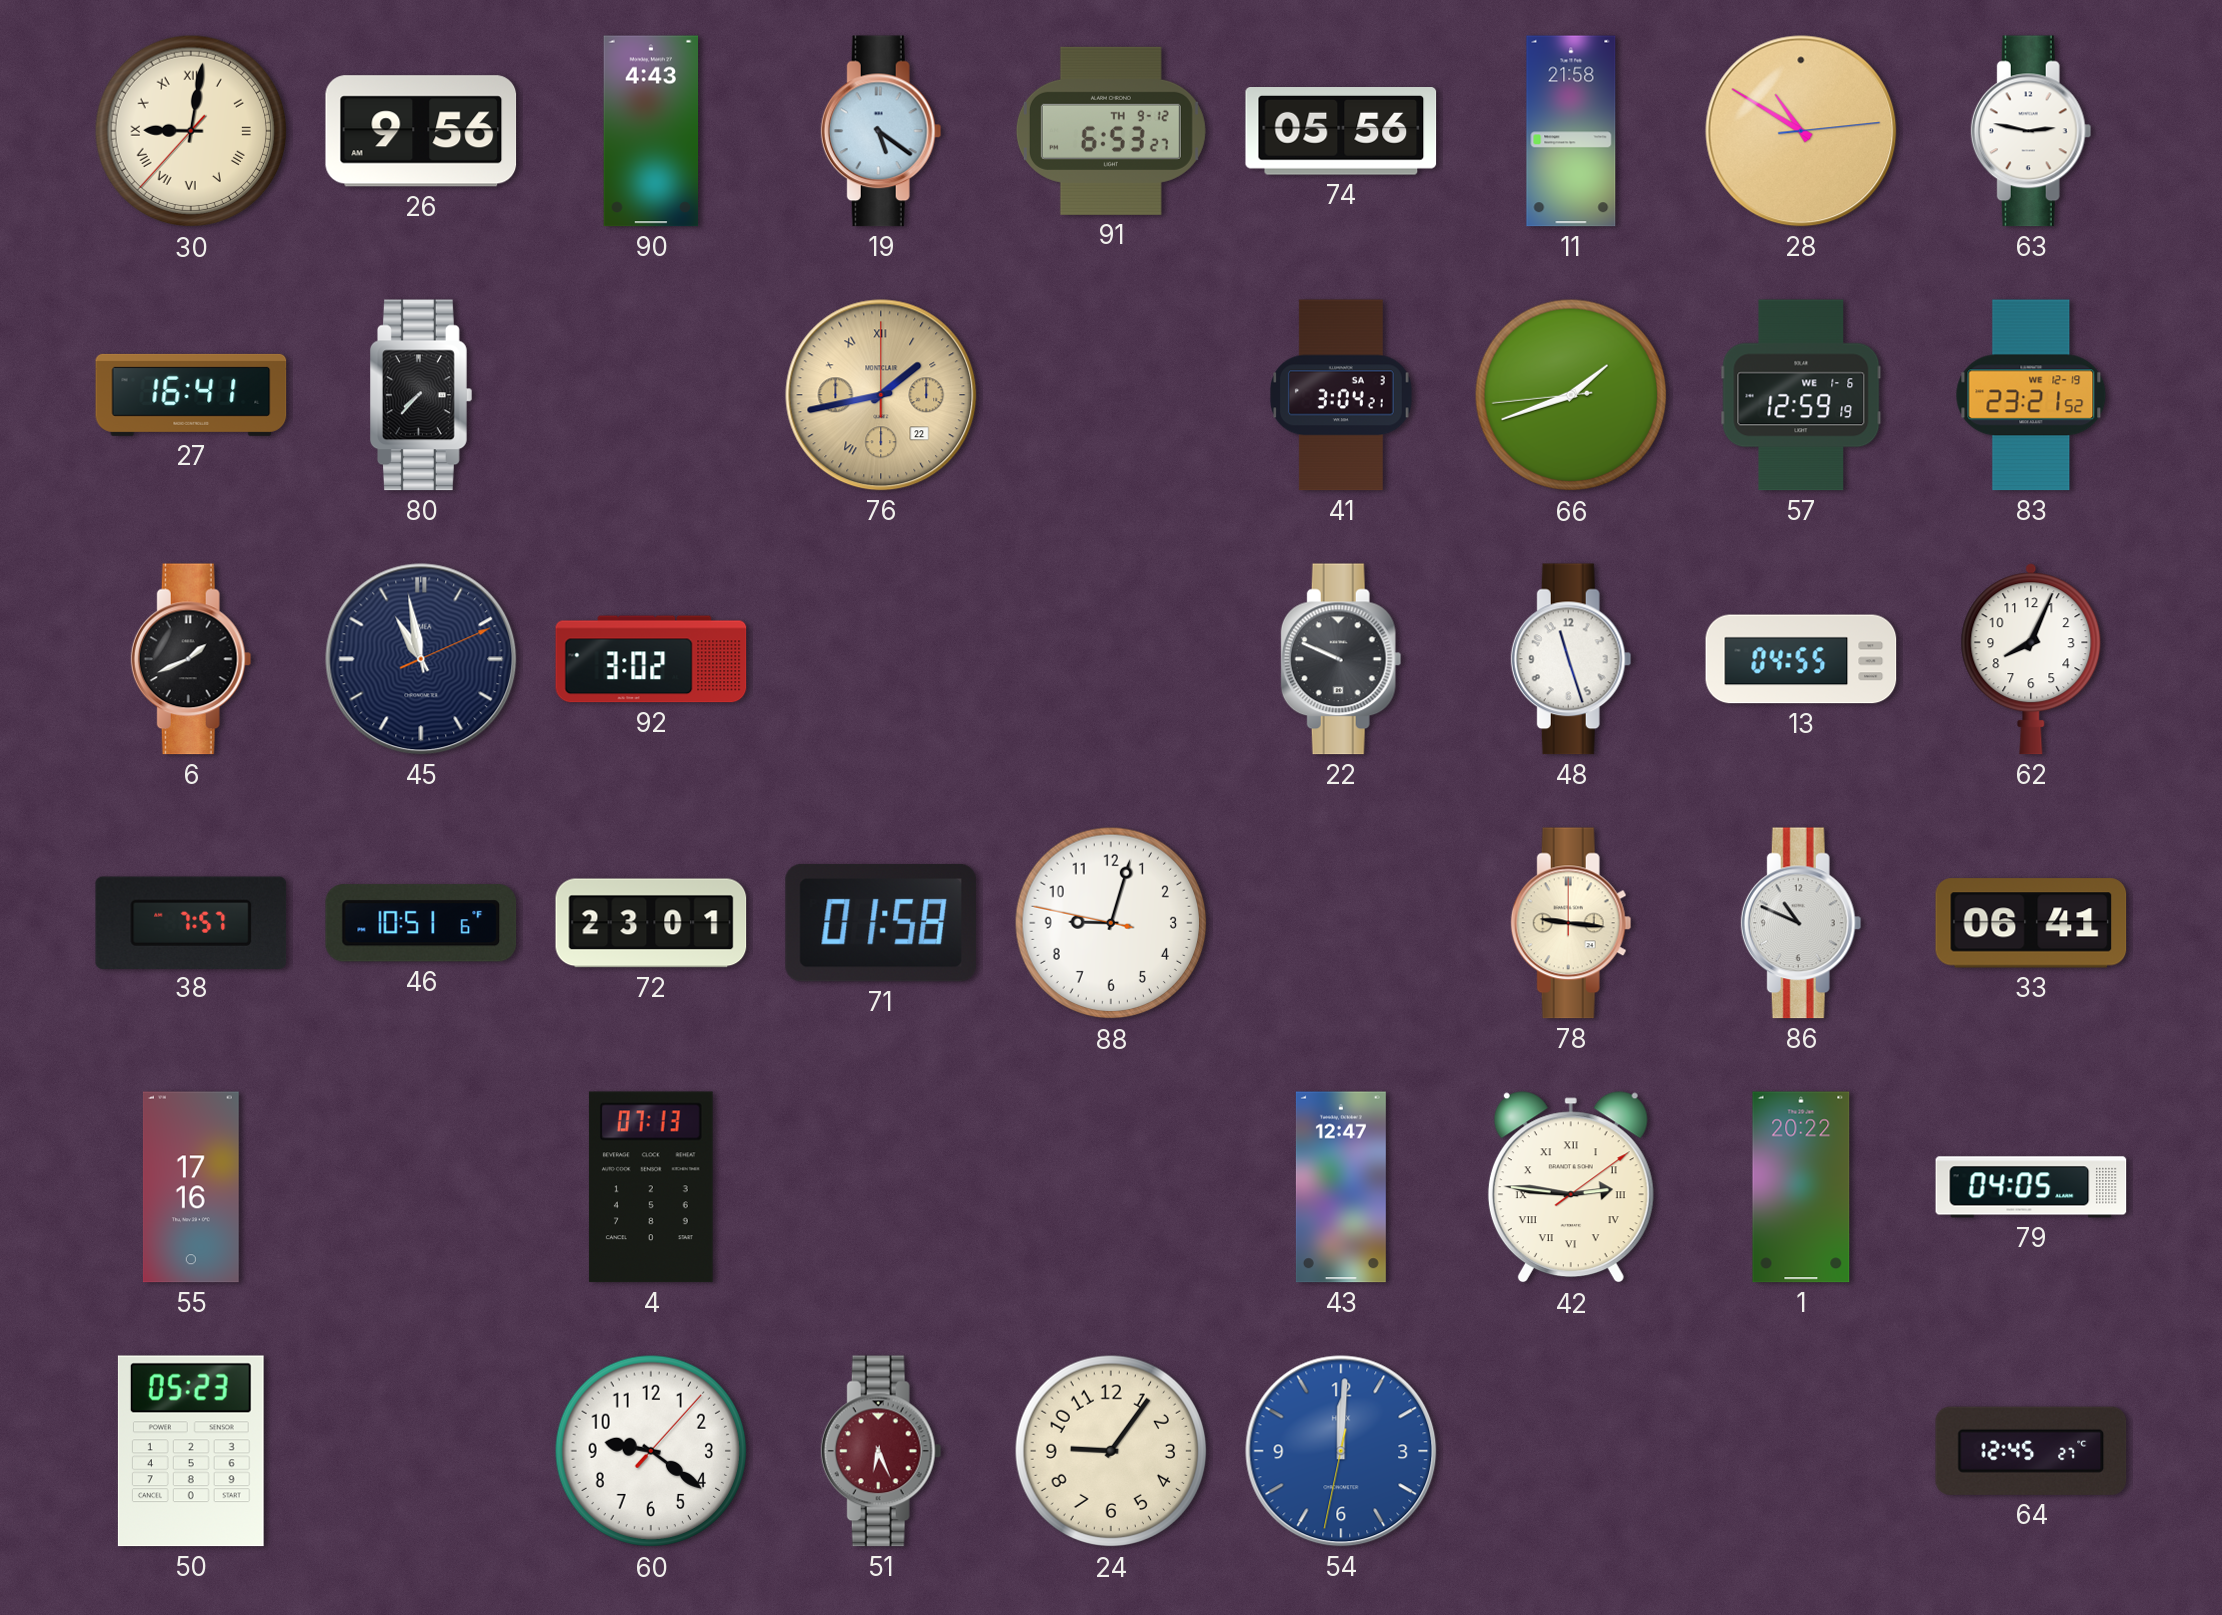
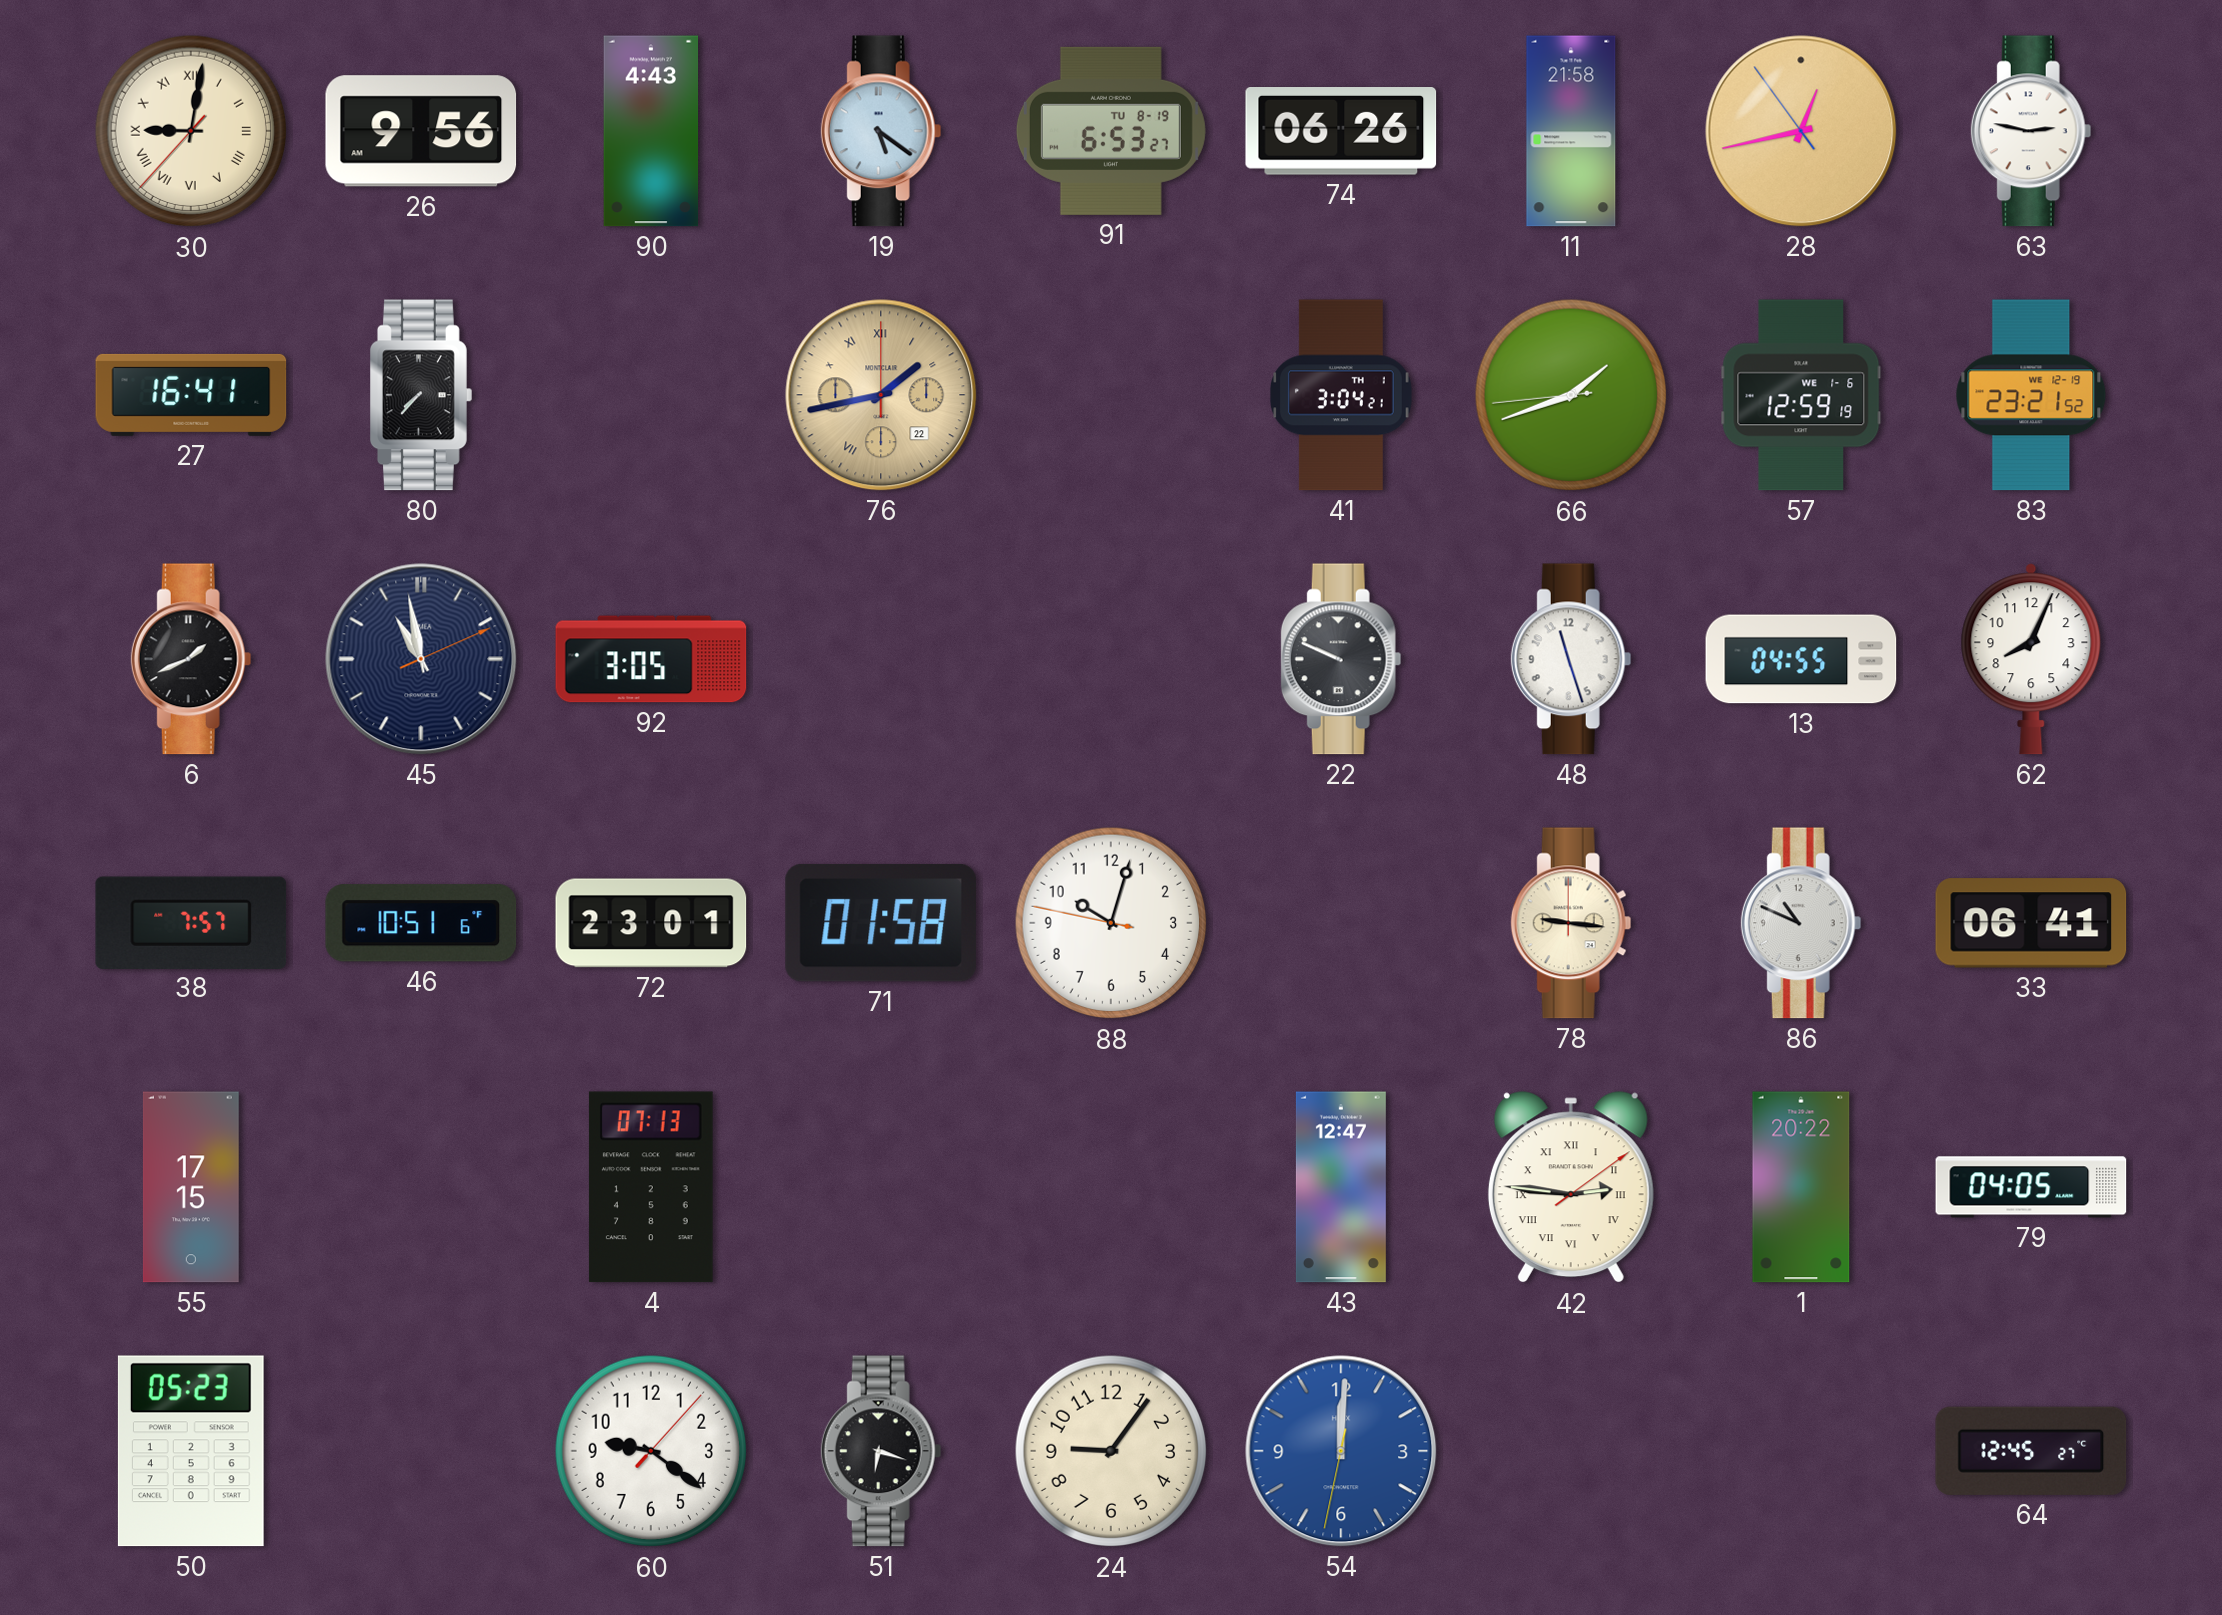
91 date: TH 9-12 -> TU 8-19 (1111, 131)
74: 05:56 -> 06:26 (1341, 132)
28: 10:50 -> 12:42 (1801, 131)
41 date: SA 3 -> TH 1 (1341, 395)
92: 3:02 -> 3:05 (651, 659)
88: 9:02 -> 10:02 (1111, 923)
55: 17:16 -> 17:15 (191, 1187)
51: 6:26 -> 6:18 (881, 1451)
51 dial: burgundy -> black (881, 1451)
